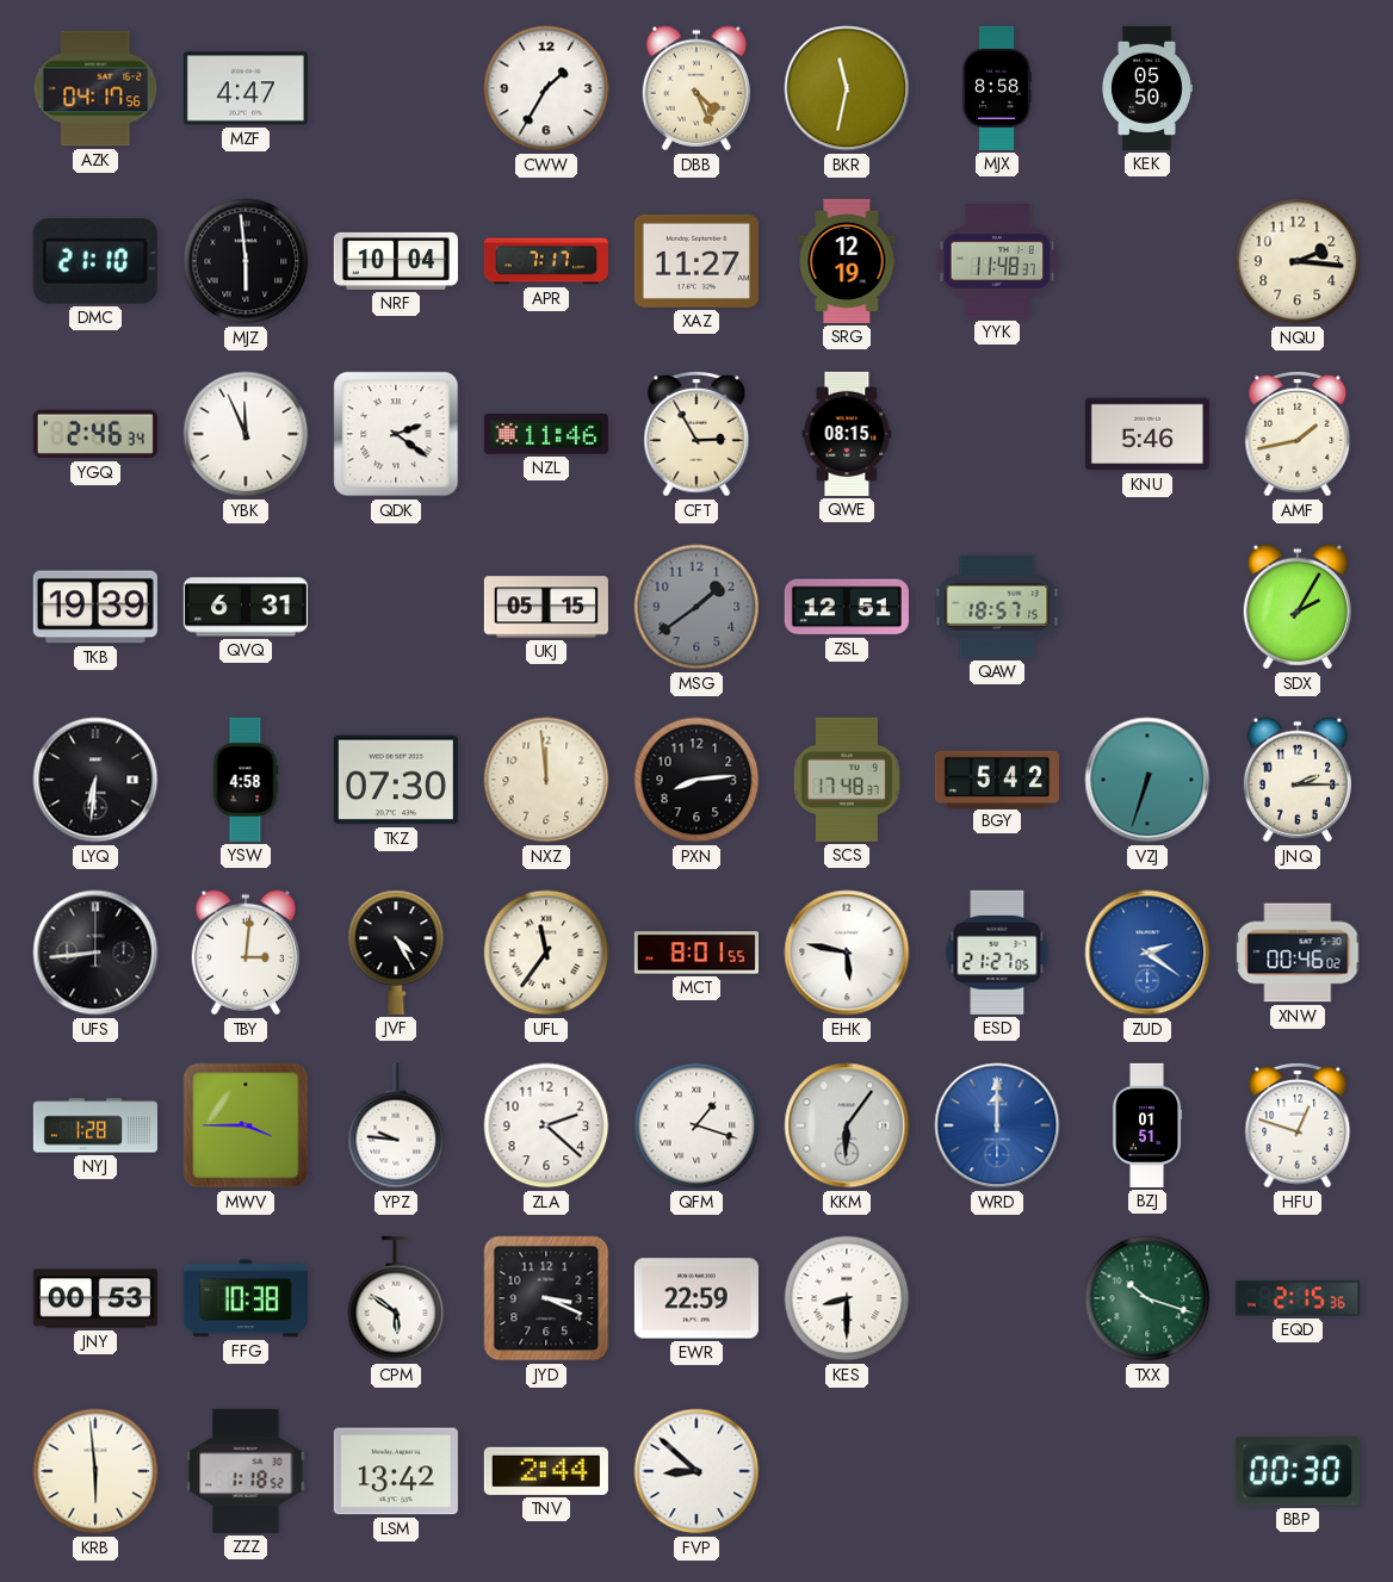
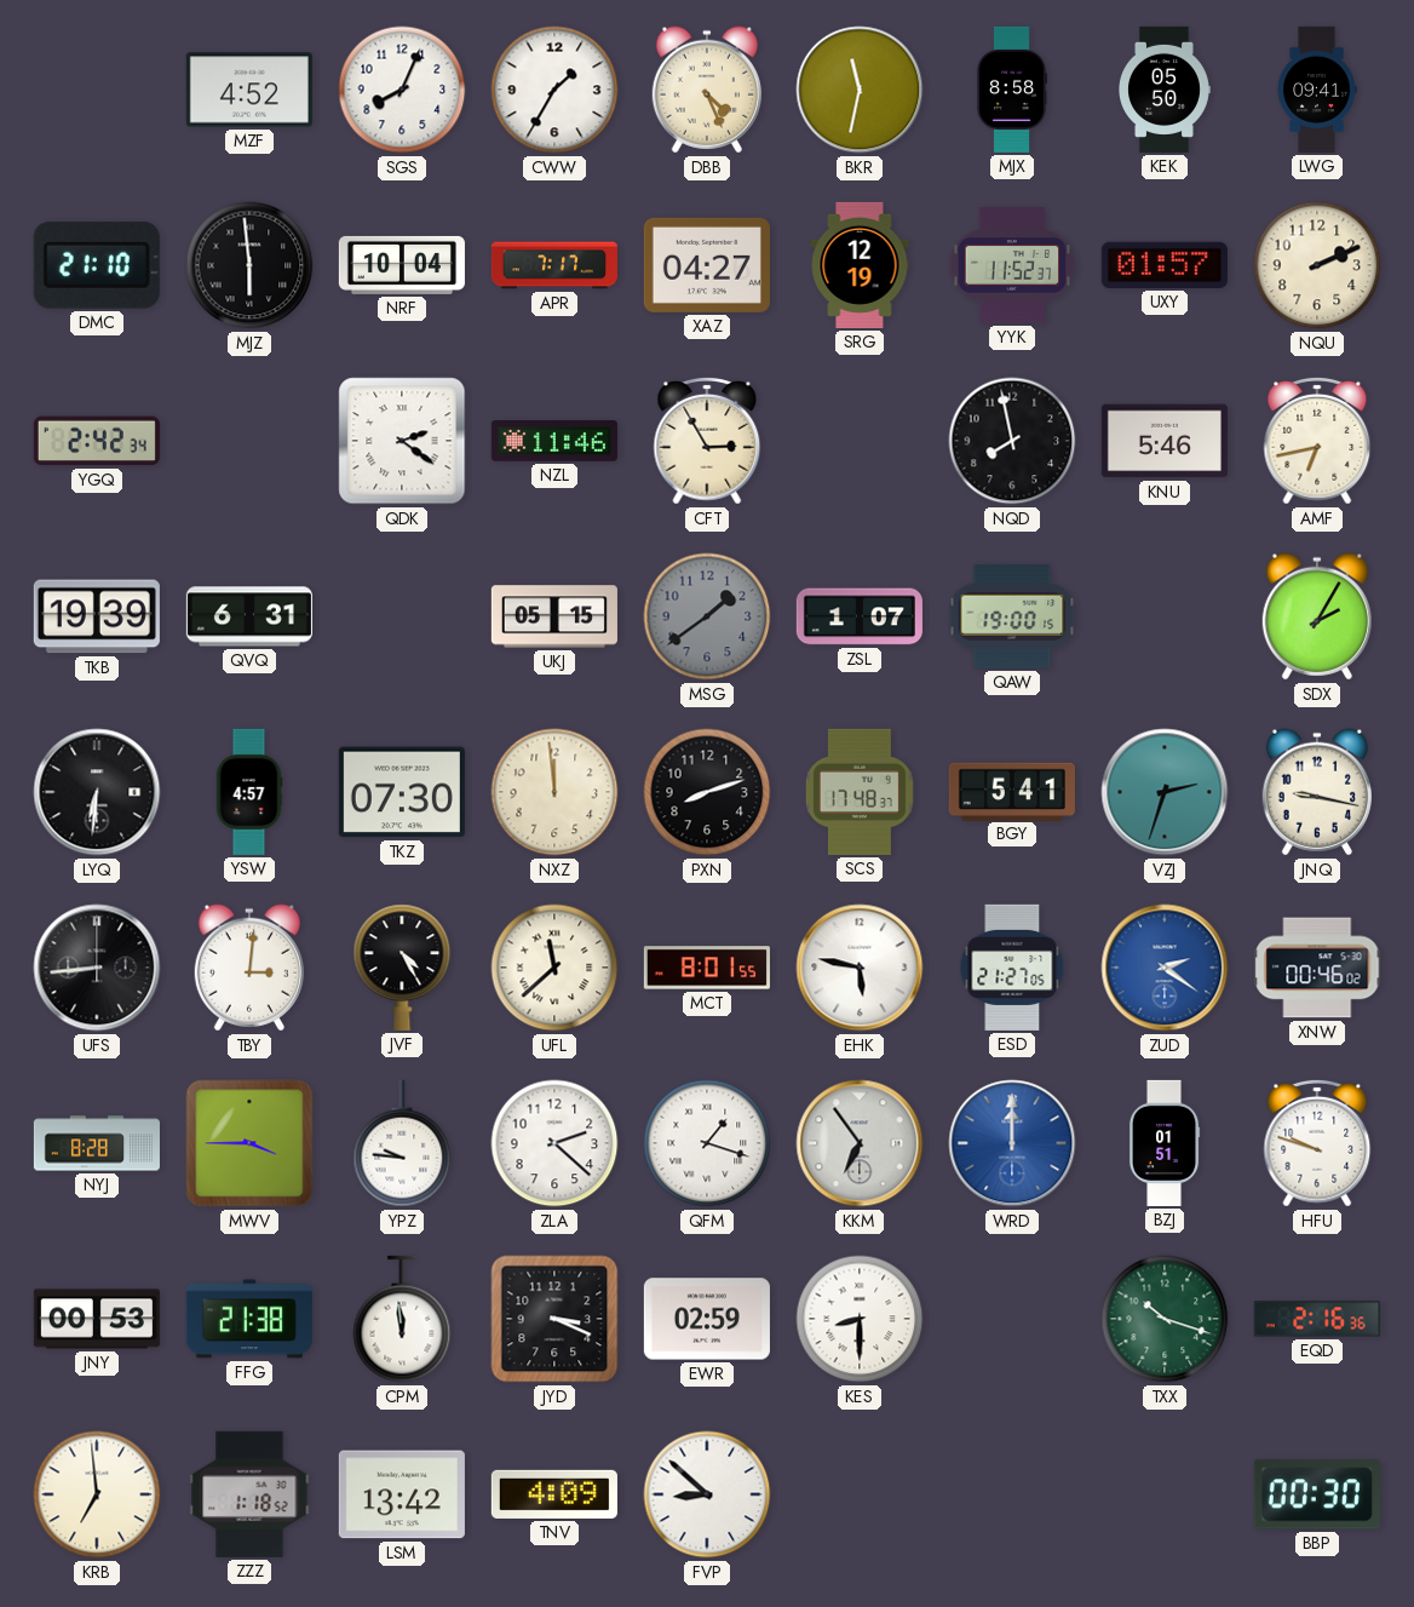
AZK: 04:17 -> none (95, 88)
MZF: 4:47 -> 4:52 (249, 90)
SGS: none -> 8:04 (402, 90)
LWG: none -> 09:41 (1317, 90)
XAZ: 11:27 -> 04:27 (707, 265)
YYK: 11:48 -> 11:52 (1012, 265)
UXY: none -> 01:57 (1165, 265)
NQU: 2:16 -> 2:11 (1317, 265)
YGQ: 2:46 -> 2:42 (97, 441)
YBK: 11:56 -> none (246, 434)
QWE: 08:15 -> none (847, 434)
NQD: none -> 7:58 (1012, 441)
AMF: 1:43 -> 6:43 (1317, 441)
ZSL: 12:51 -> 1:07 (860, 616)
QAW: 18:57 -> 19:00 (1012, 616)
YSW: 4:58 -> 4:57 (249, 792)
PXN: 8:14 -> 8:12 (707, 792)
BGY: 5:42 -> 5:41 (1012, 791)
VZJ: 6:33 -> 2:33 (1165, 792)
JNQ: 2:15 -> 9:17 (1317, 792)
UFL: 11:36 -> 11:38 (554, 968)
NYJ: 1:28 -> 8:28 (97, 1143)
KKM: 6:06 -> 6:54 (860, 1143)
HFU: 12:48 -> 9:48 (1317, 1143)
FFG: 10:38 -> 21:38 (249, 1319)
CPM: 5:51 -> 11:59 (402, 1319)
EWR: 22:59 -> 02:59 (707, 1319)
EQD: 2:15 -> 2:16 (1317, 1319)
KRB: 5:59 -> 6:59 (97, 1494)
TNV: 2:44 -> 4:09 (554, 1494)
